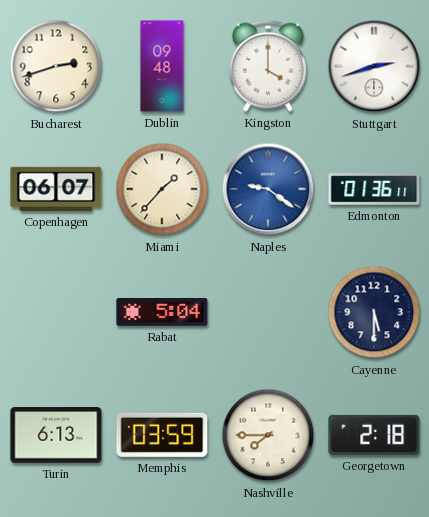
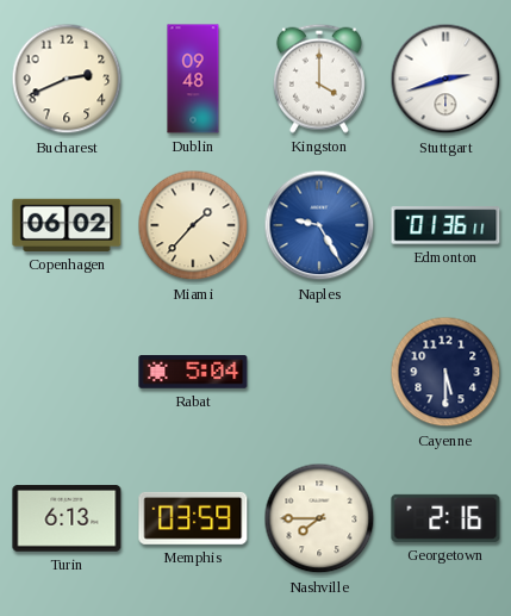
Bucharest: 2:42 -> 2:41 (67, 79)
Copenhagen: 06:07 -> 06:02 (67, 225)
Naples: 9:21 -> 9:25 (319, 225)
Georgetown: 2:18 -> 2:16 (445, 518)
